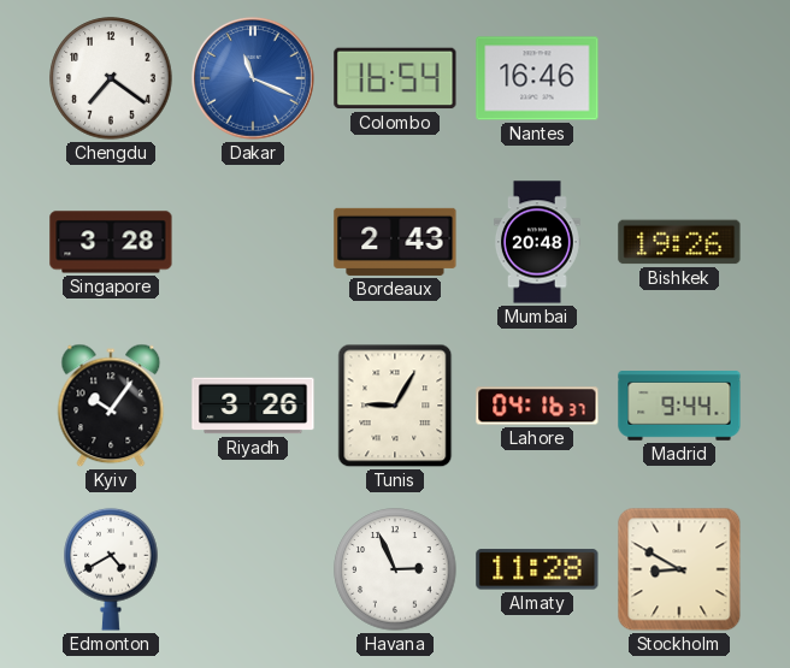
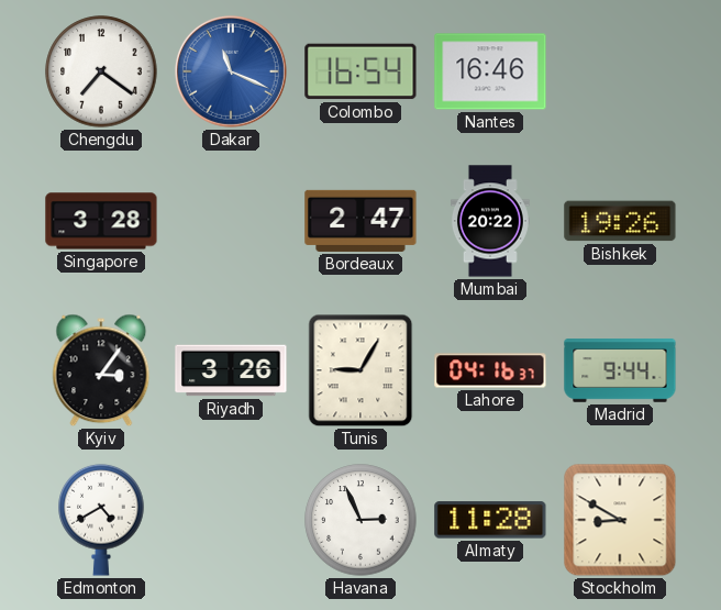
Bordeaux: 2:43 -> 2:47 (360, 221)
Mumbai: 20:48 -> 20:22 (490, 221)
Kyiv: 10:06 -> 3:06 (101, 370)
